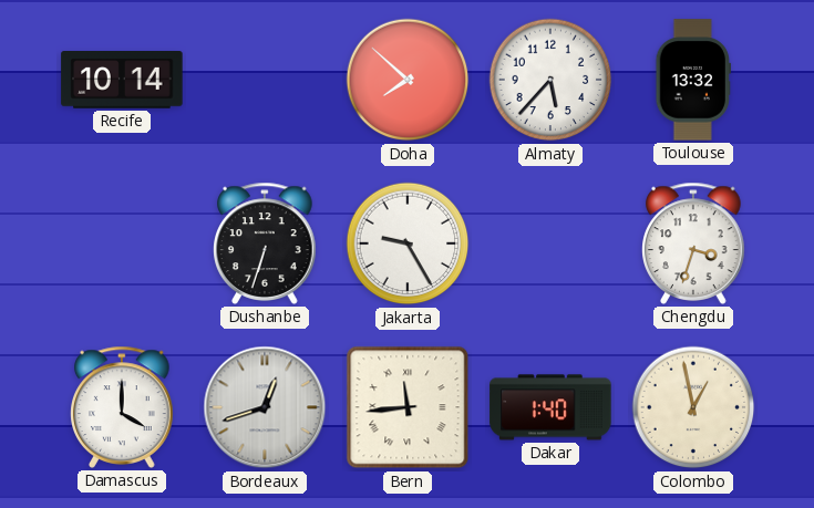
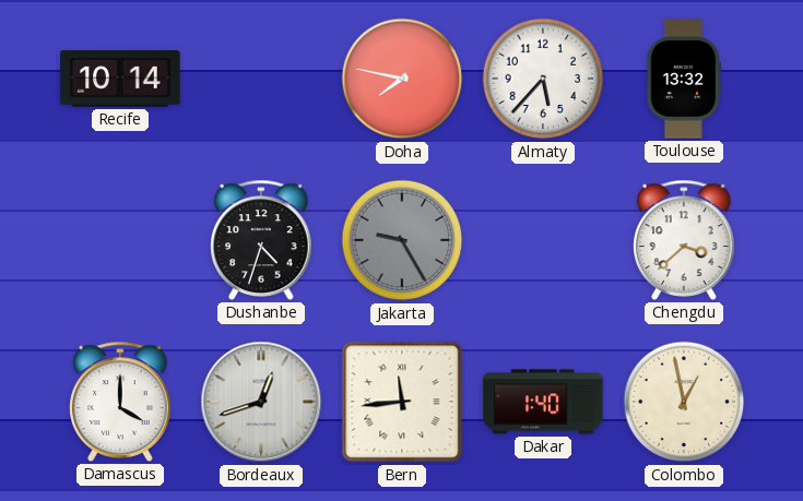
Doha: 7:52 -> 7:47 (402, 79)
Dushanbe: 6:33 -> 4:33 (261, 240)
Jakarta dial: white -> grey (402, 240)
Chengdu: 3:33 -> 3:38 (684, 240)
